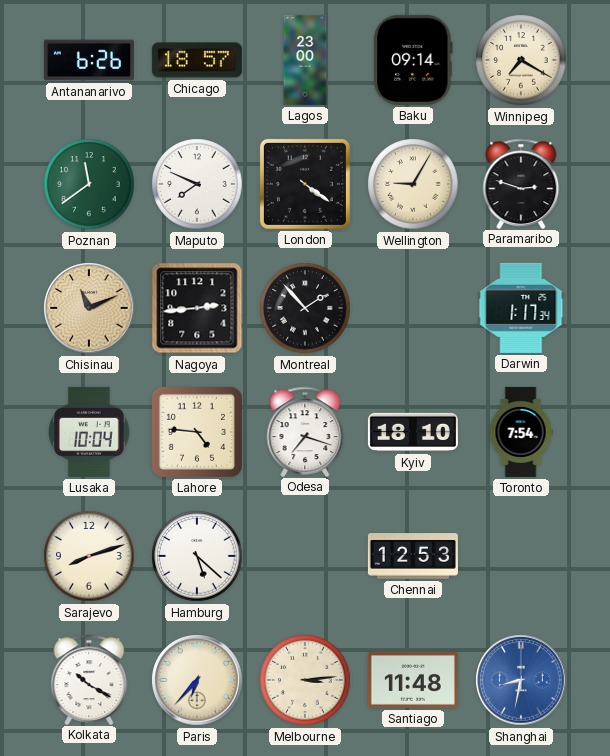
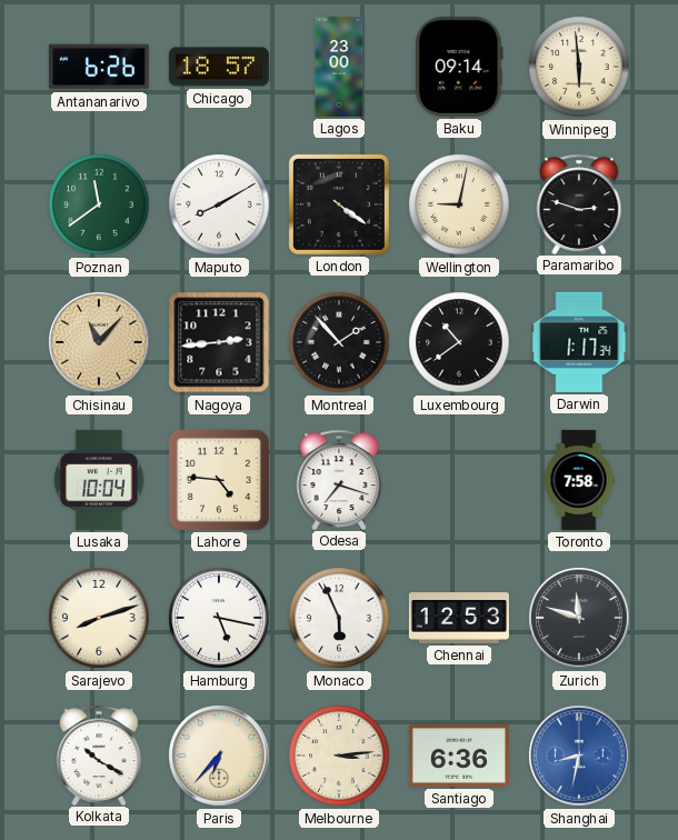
Winnipeg: 7:20 -> 5:59 (579, 67)
Maputo: 7:49 -> 8:10 (219, 204)
Wellington: 9:05 -> 9:02 (459, 204)
Chisinau: 11:11 -> 11:07 (99, 342)
Luxembourg: none -> 10:39 (459, 342)
Kyiv: 18:10 -> none (413, 432)
Toronto: 7:54 -> 7:58 (579, 480)
Hamburg: 5:22 -> 5:17 (219, 618)
Monaco: none -> 5:56 (339, 618)
Zurich: none -> 11:48 (579, 618)
Santiago: 11:48 -> 6:36 (459, 756)
